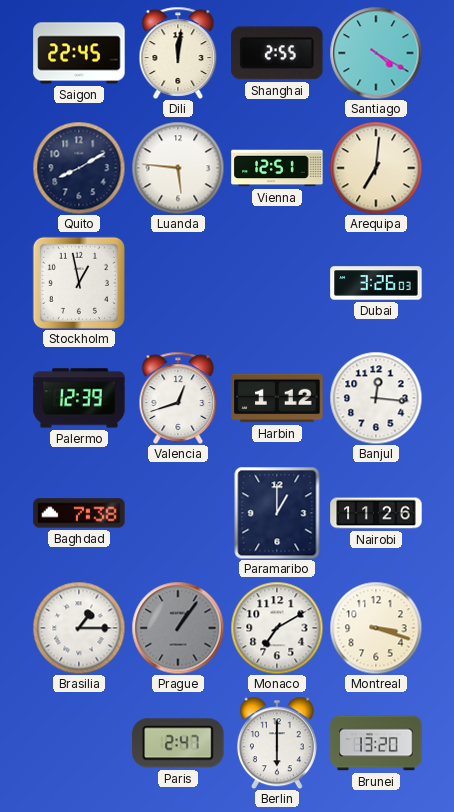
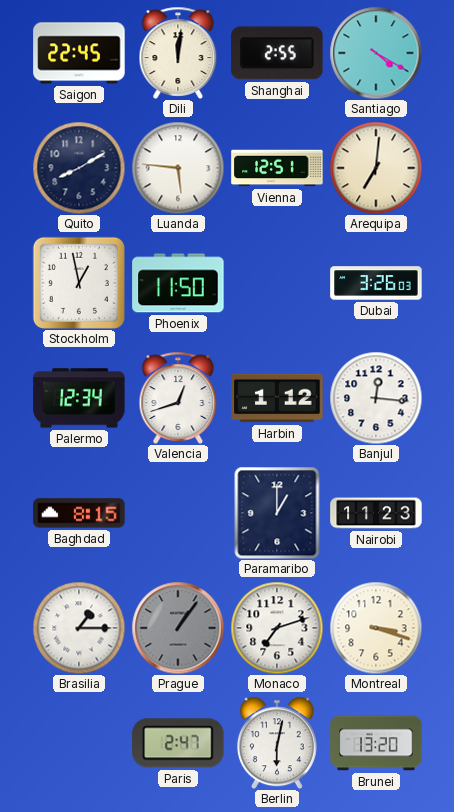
Phoenix: none -> 11:50 (178, 283)
Palermo: 12:39 -> 12:34 (79, 398)
Baghdad: 7:38 -> 8:15 (79, 513)
Nairobi: 11:26 -> 11:23 (376, 513)
Monaco: 7:10 -> 7:12 (277, 628)
Berlin: 6:00 -> 6:02 (277, 743)
